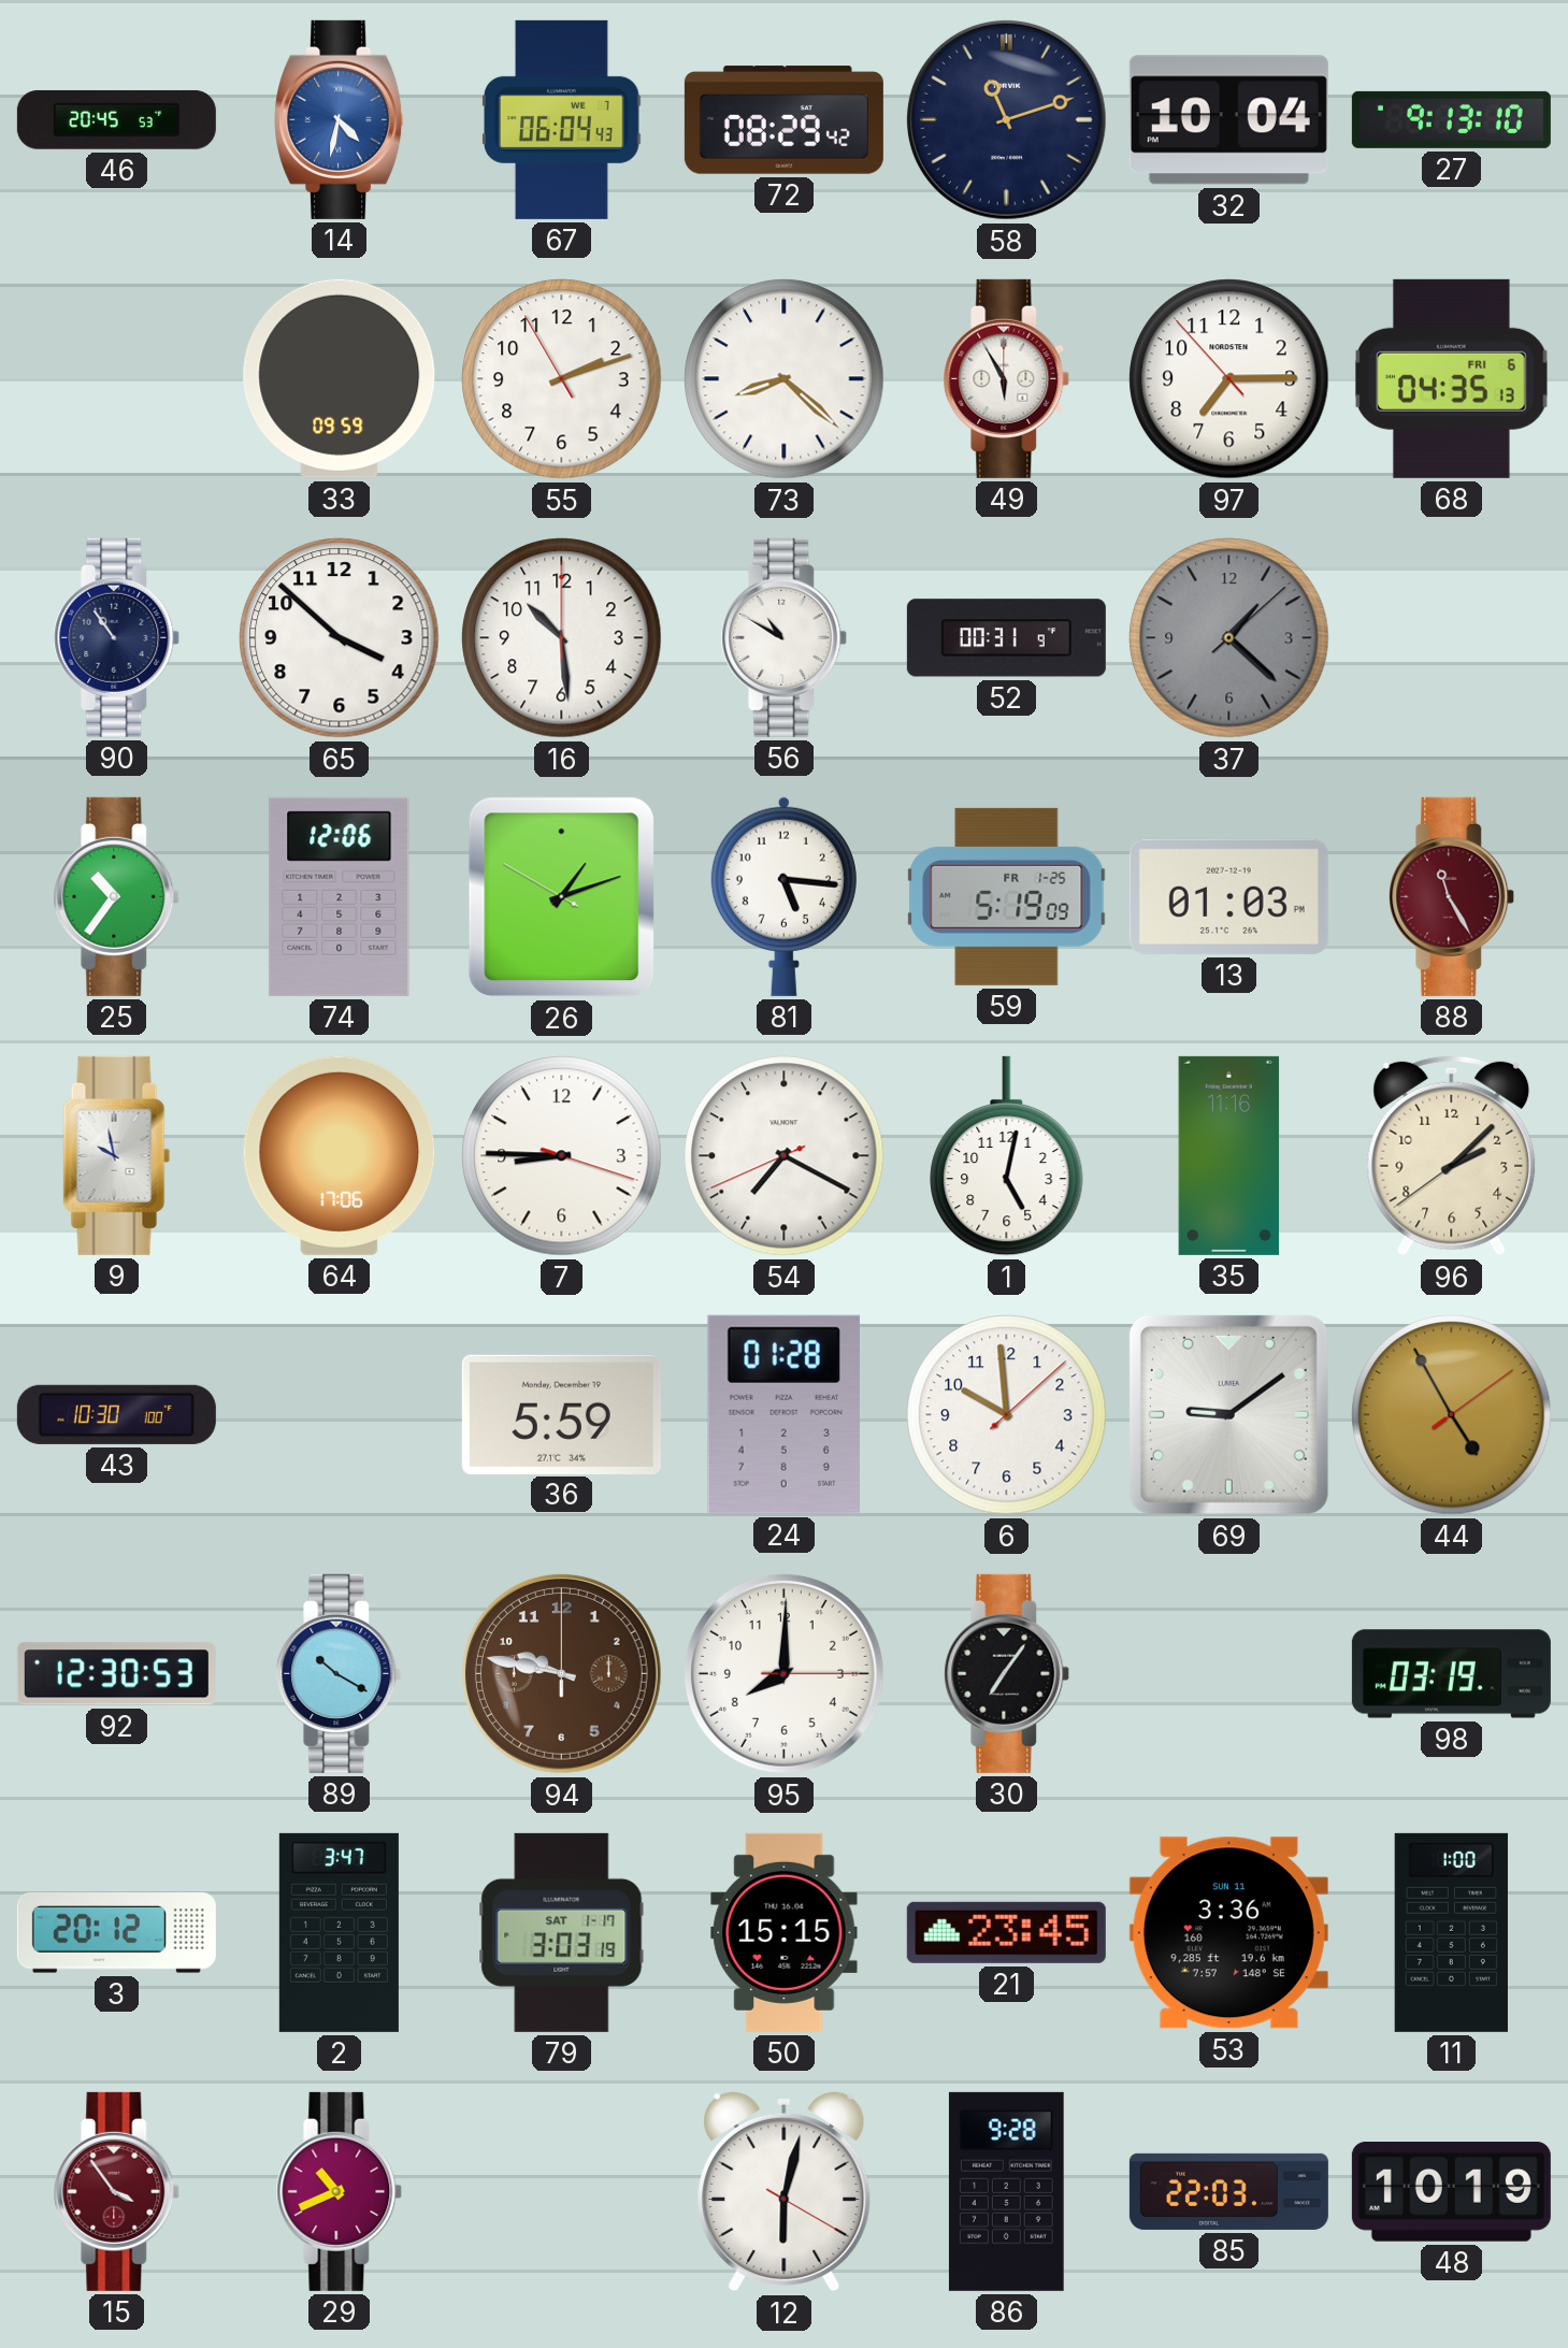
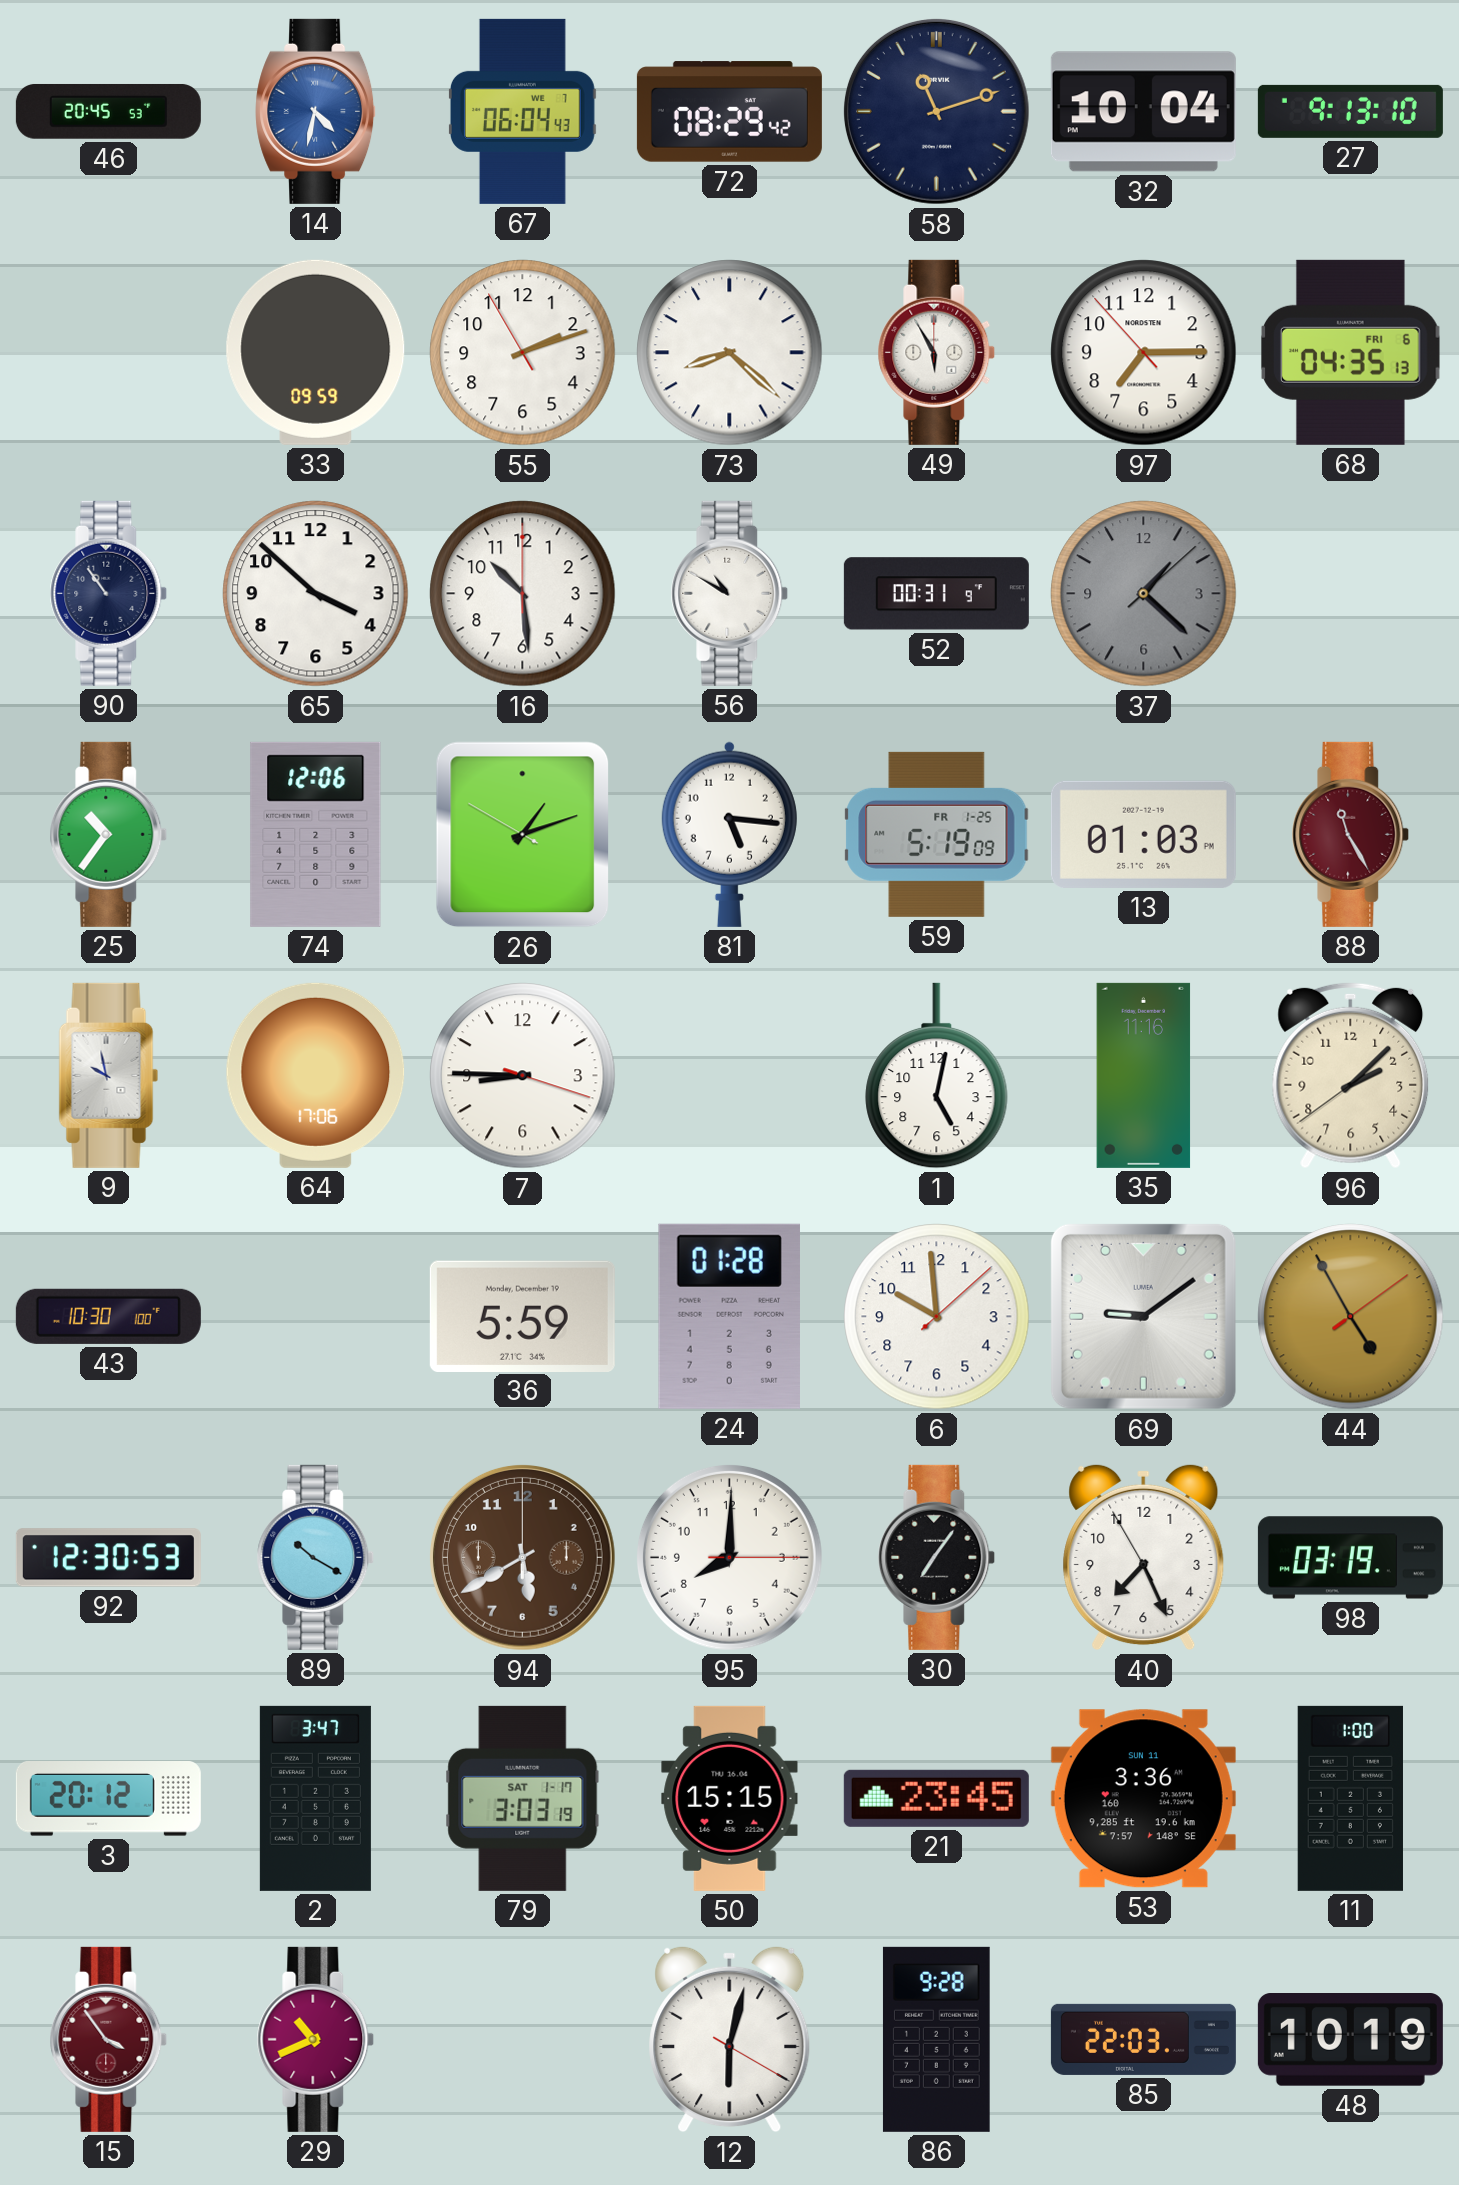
54: 7:19 -> none (785, 1156)
94: 9:47 -> 5:40 (522, 1557)
40: none -> 7:25 (1144, 1557)
